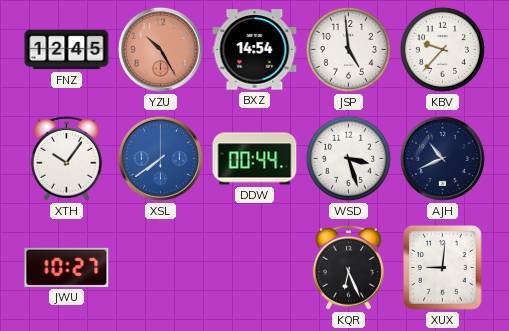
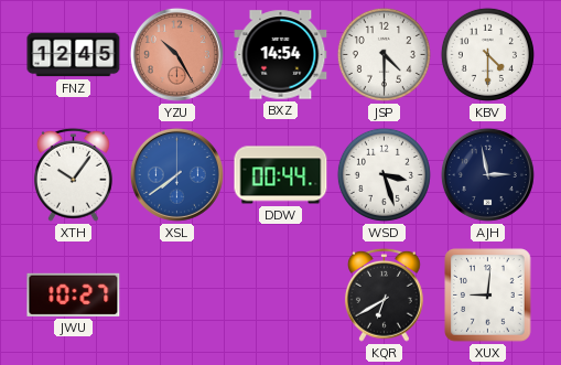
JSP: 4:59 -> 4:30 (384, 54)
KBV: 9:37 -> 4:30 (487, 54)
AJH: 10:41 -> 2:58 (487, 174)
KQR: 6:26 -> 6:40 (384, 294)
